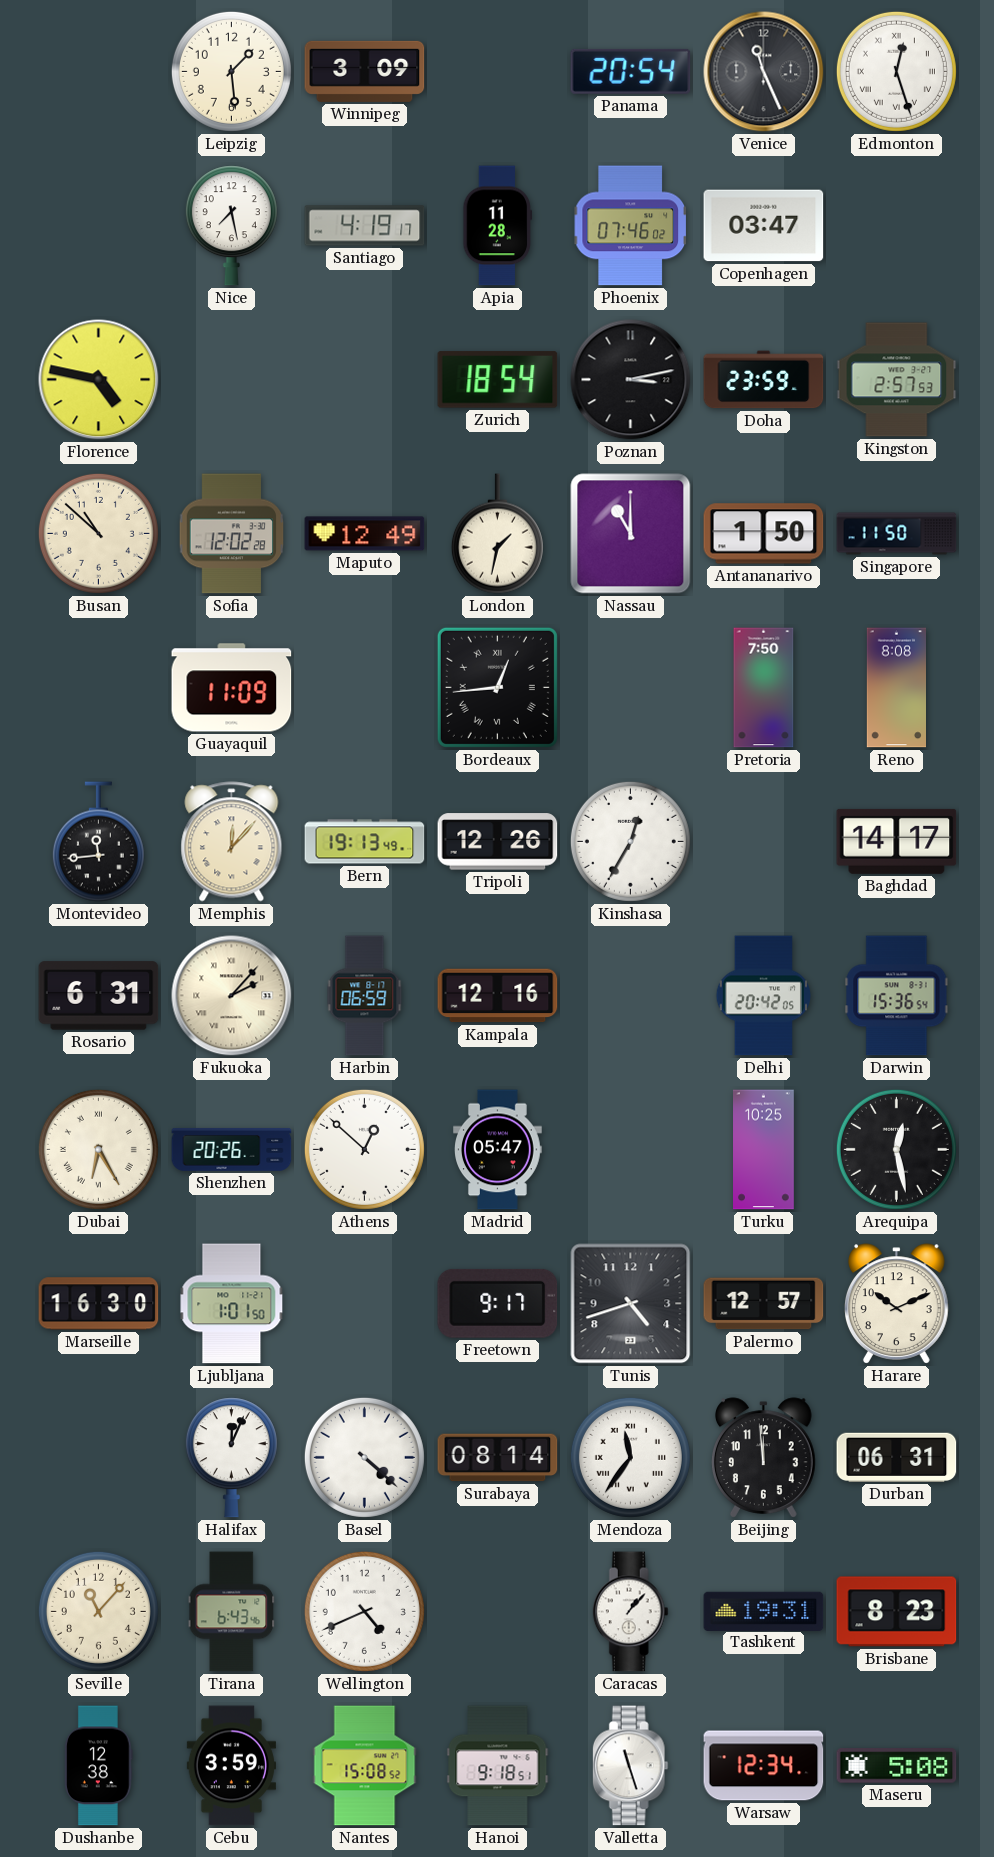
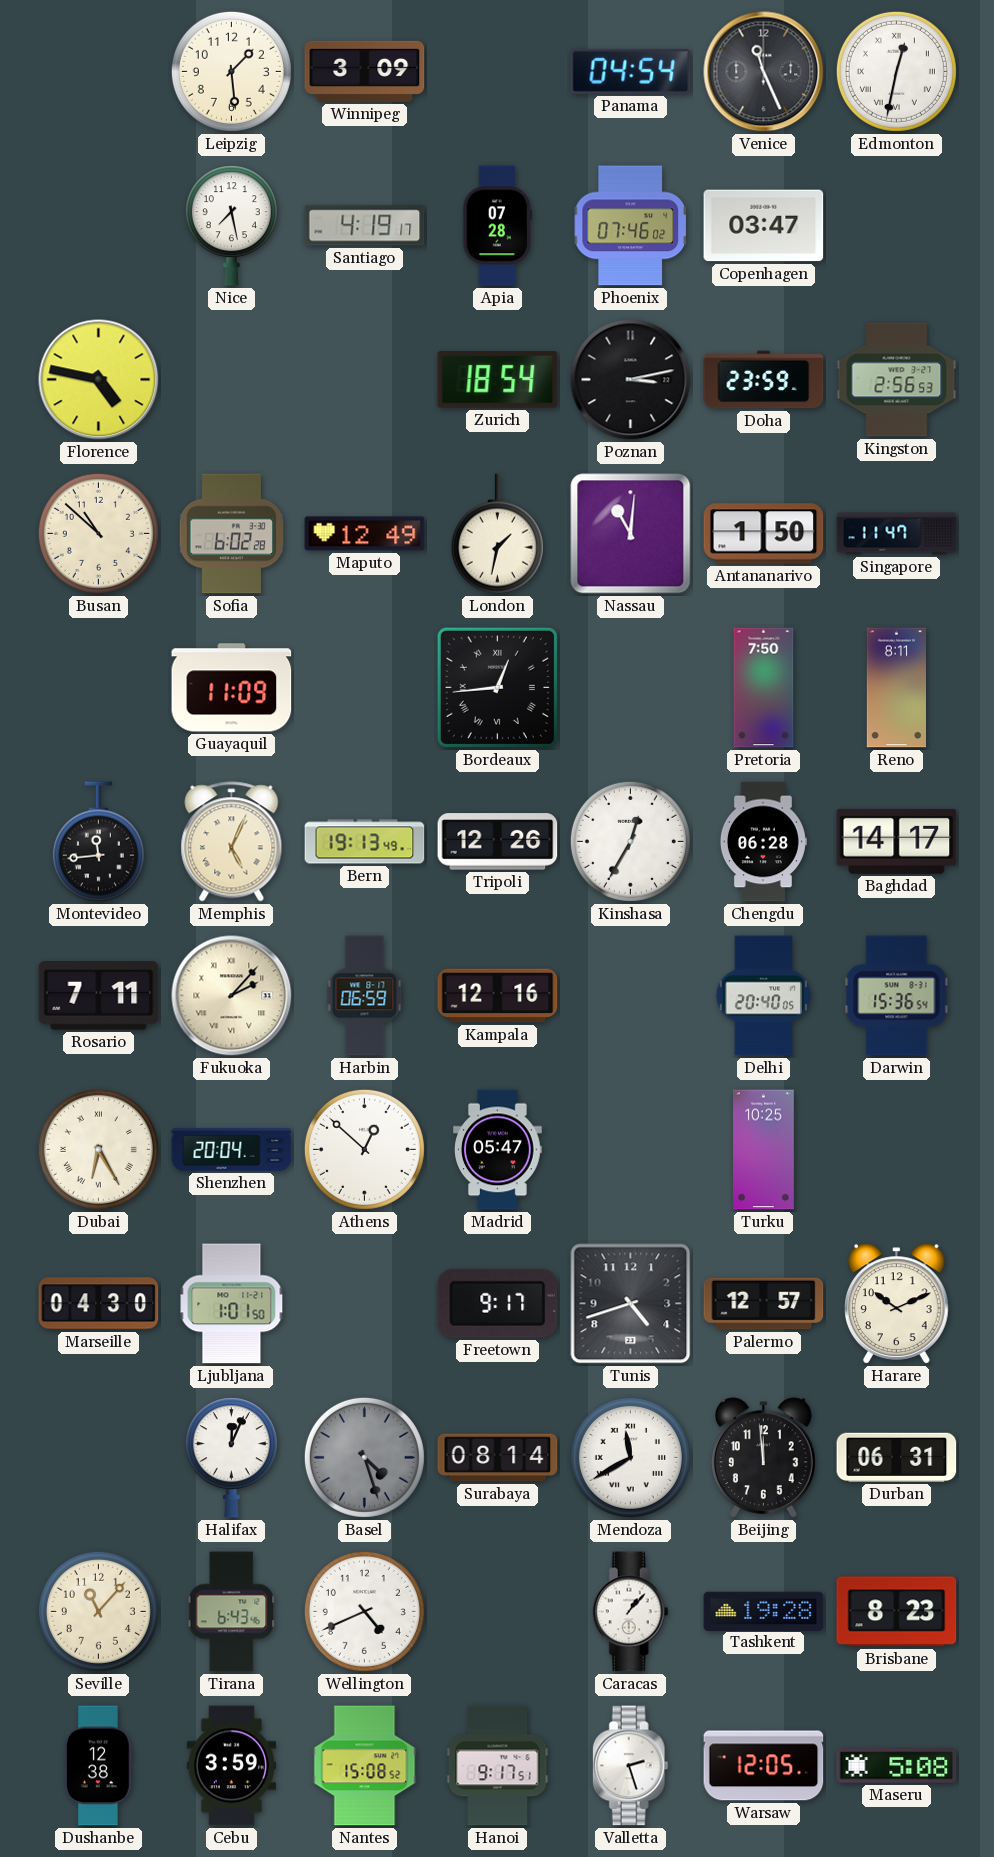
Panama: 20:54 -> 04:54 (631, 71)
Edmonton: 12:27 -> 12:32 (896, 71)
Apia: 11:28 -> 07:28 (498, 226)
Kingston: 2:57 -> 2:56 (897, 380)
Sofia: 12:02 -> 6:02 (232, 534)
Nassau: 11:00 -> 11:01 (631, 534)
Singapore: 11:50 -> 11:47 (897, 534)
Reno: 8:08 -> 8:11 (896, 688)
Memphis: 12:07 -> 5:04 (232, 842)
Chengdu: none -> 06:28 (763, 842)
Rosario: 6:31 -> 7:11 (99, 996)
Delhi: 20:42 -> 20:40 (763, 996)
Shenzhen: 20:26 -> 20:04 (232, 1150)
Arequipa: 12:28 -> none (896, 1149)
Marseille: 16:30 -> 04:30 (99, 1304)
Basel: 4:22 -> 4:27 (364, 1457)
Basel dial: white -> grey (364, 1457)
Mendoza: 11:36 -> 11:40 (630, 1457)
Tashkent: 19:31 -> 19:28 (764, 1611)
Hanoi: 9:18 -> 9:17 (498, 1766)
Valletta: 11:27 -> 2:27 (630, 1766)
Warsaw: 12:34 -> 12:05 (764, 1766)
